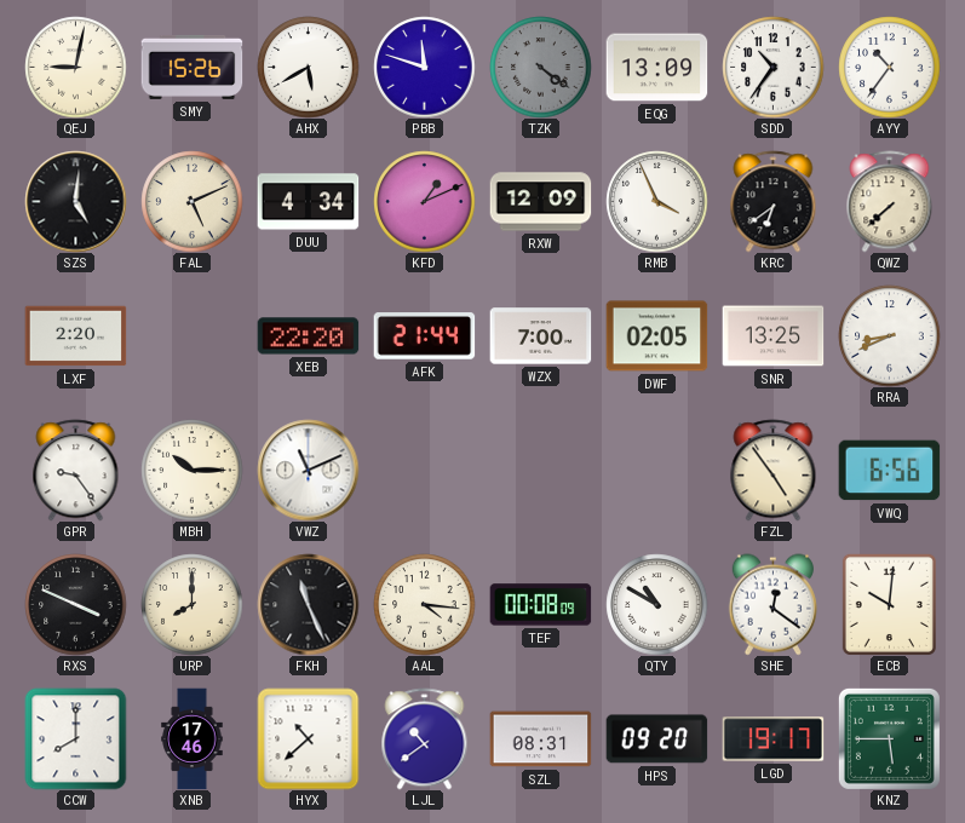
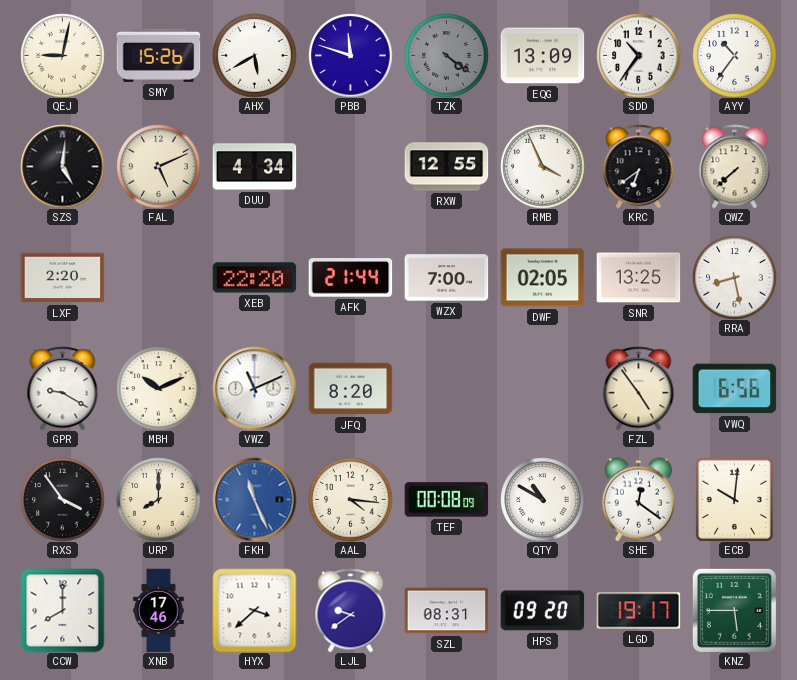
KFD: 1:11 -> none (424, 201)
RXW: 12:09 -> 12:55 (446, 167)
RRA: 8:41 -> 8:28 (734, 277)
GPR: 9:24 -> 9:20 (63, 388)
MBH: 10:15 -> 10:11 (158, 388)
JFQ: none -> 8:20 (350, 389)
RXS: 3:49 -> 3:54 (62, 499)
FKH dial: black -> blue (254, 499)
HYX: 10:38 -> 3:38 (254, 610)
LJL: 10:39 -> 9:39 (351, 610)
